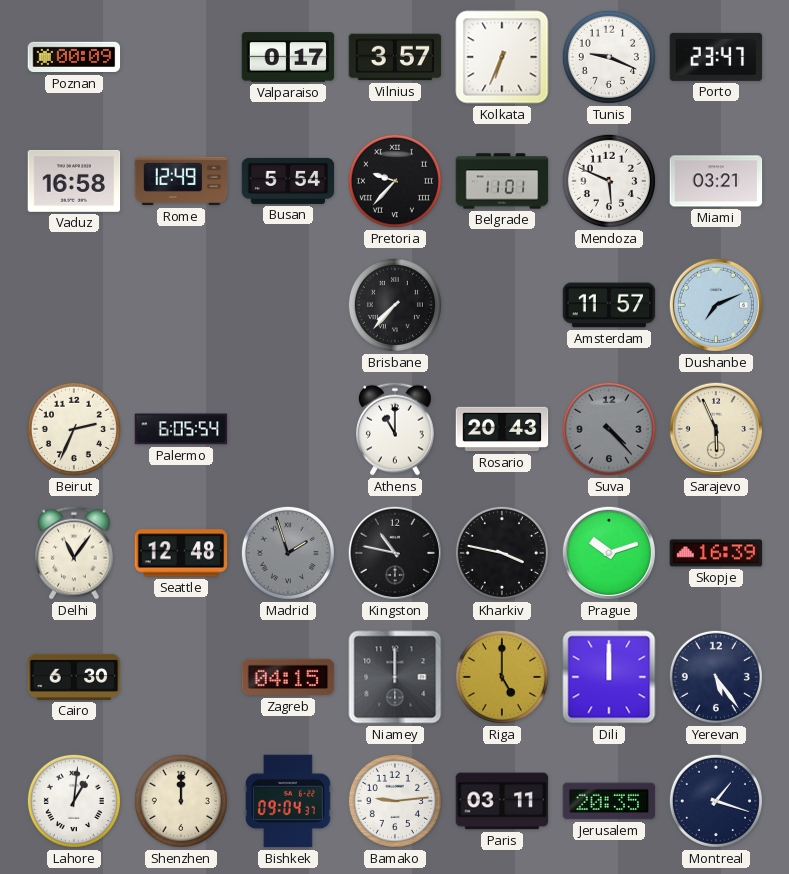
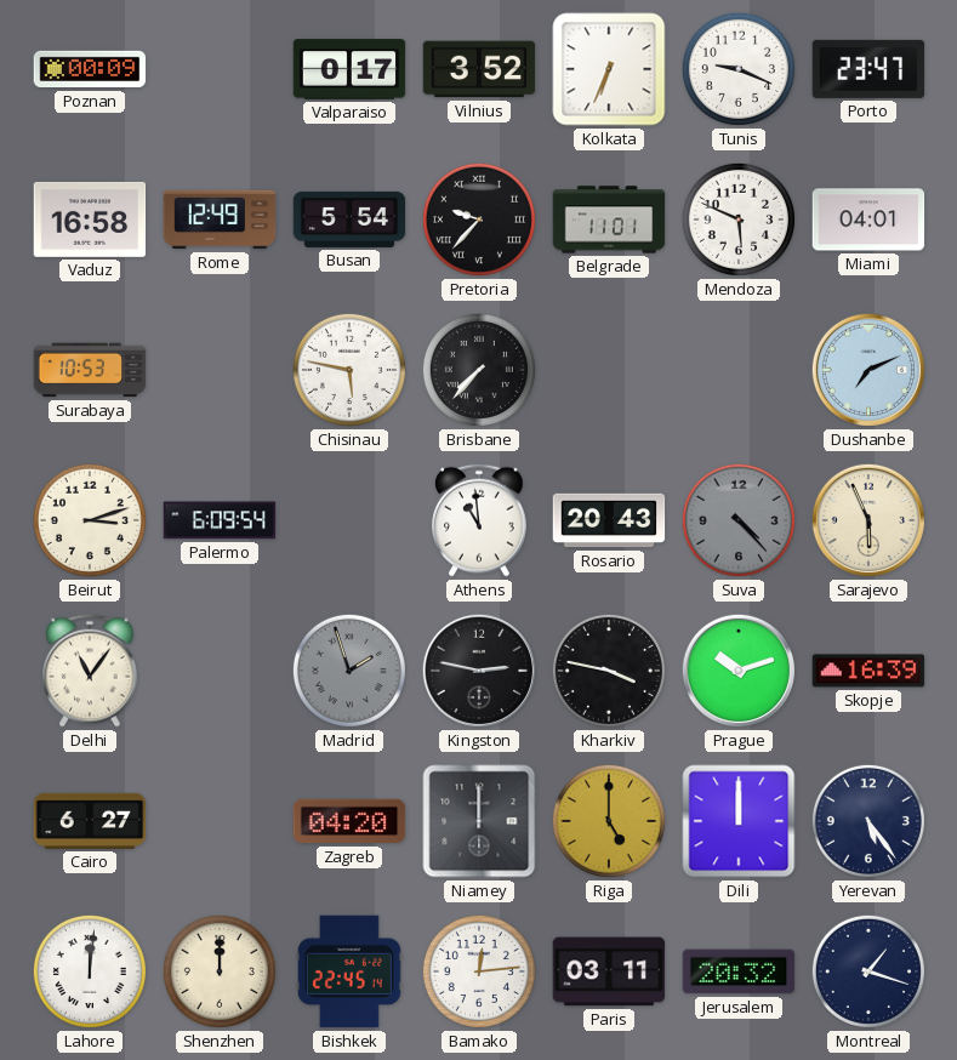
Vilnius: 3:57 -> 3:52 (479, 69)
Miami: 03:21 -> 04:01 (868, 220)
Surabaya: none -> 10:53 (90, 370)
Chisinau: none -> 5:47 (349, 370)
Amsterdam: 11:57 -> none (609, 305)
Beirut: 2:34 -> 3:12 (90, 520)
Palermo: 6:05 -> 6:09 (220, 520)
Athens: 11:00 -> 10:59 (479, 520)
Seattle: 12:48 -> none (181, 553)
Kingston: 10:47 -> 2:47 (479, 671)
Cairo: 6:30 -> 6:27 (90, 821)
Zagreb: 04:15 -> 04:20 (349, 821)
Lahore: 1:01 -> 12:01 (90, 971)
Bishkek: 09:04 -> 22:45 (349, 971)
Bamako: 9:14 -> 12:14 (479, 971)
Jerusalem: 20:35 -> 20:32 (739, 971)
